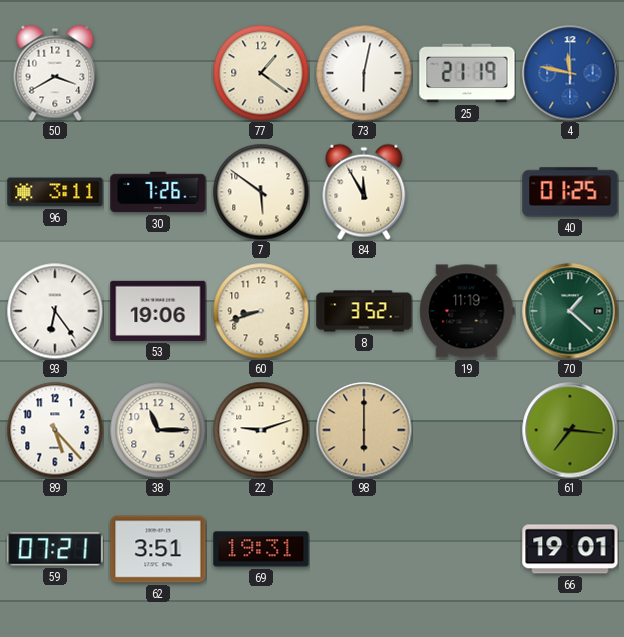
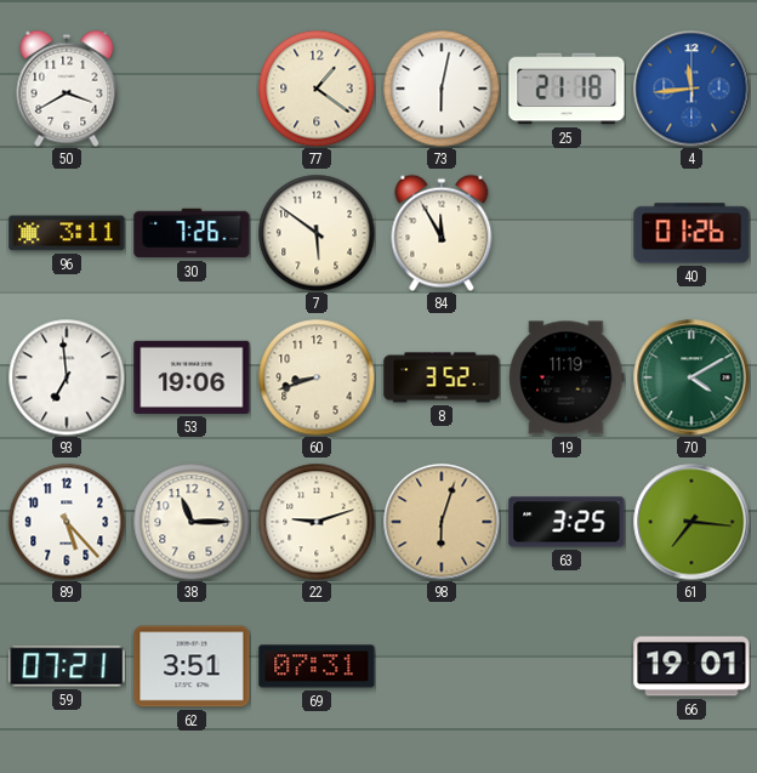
25: 21:19 -> 21:18 (567, 89)
4: 11:47 -> 11:44 (691, 89)
40: 01:25 -> 01:26 (691, 233)
93: 6:24 -> 6:59 (67, 377)
70: 1:22 -> 4:10 (691, 377)
98: 6:00 -> 6:03 (442, 522)
63: none -> 3:25 (567, 522)
69: 19:31 -> 07:31 (317, 666)
